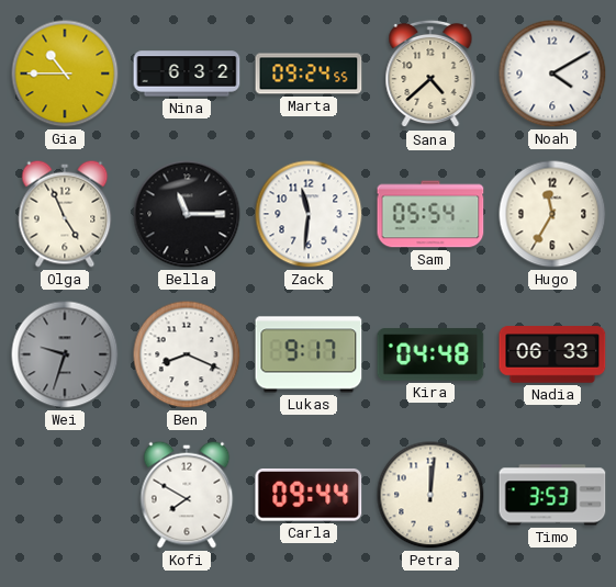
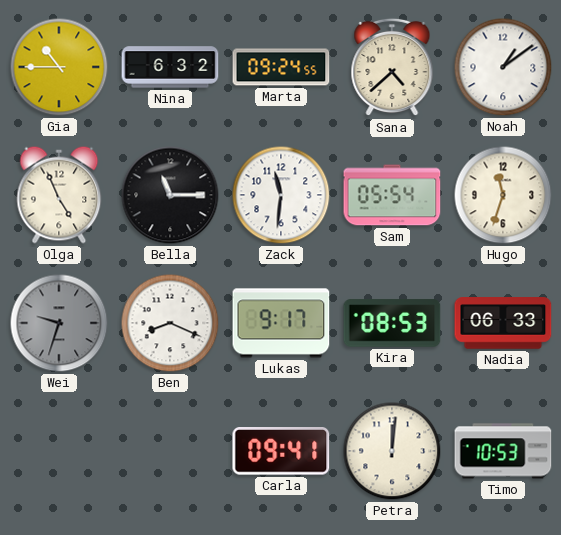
Noah: 4:10 -> 1:09 (503, 67)
Hugo: 11:35 -> 11:33 (503, 195)
Kira: 04:48 -> 08:53 (392, 323)
Kofi: 7:50 -> none (187, 495)
Carla: 09:44 -> 09:41 (281, 451)
Timo: 3:53 -> 10:53 (503, 451)
